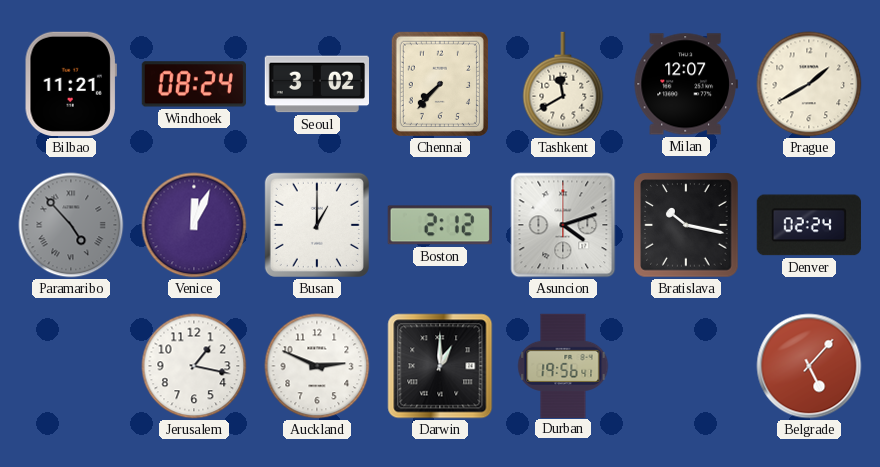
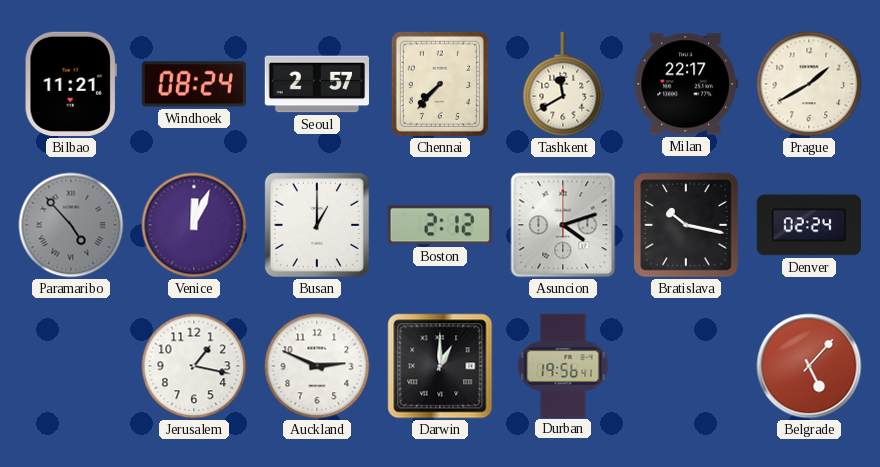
Seoul: 3:02 -> 2:57 (316, 84)
Milan: 12:07 -> 22:17 (686, 84)
